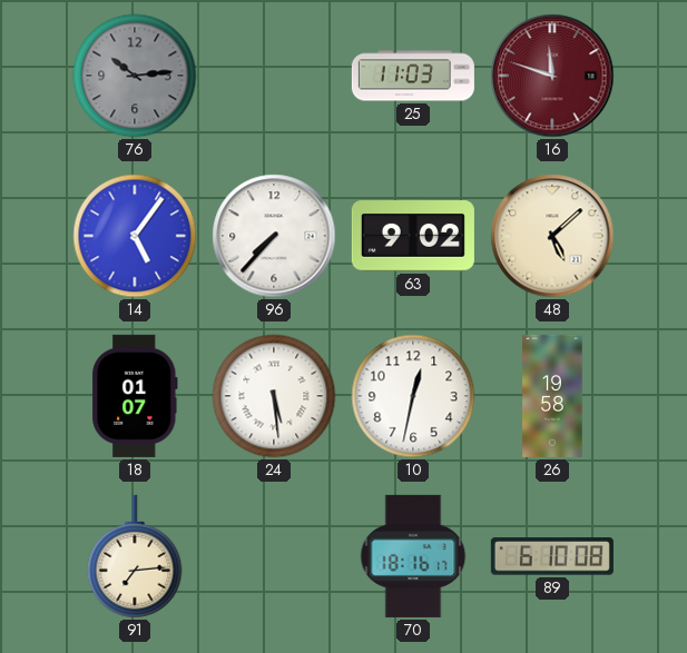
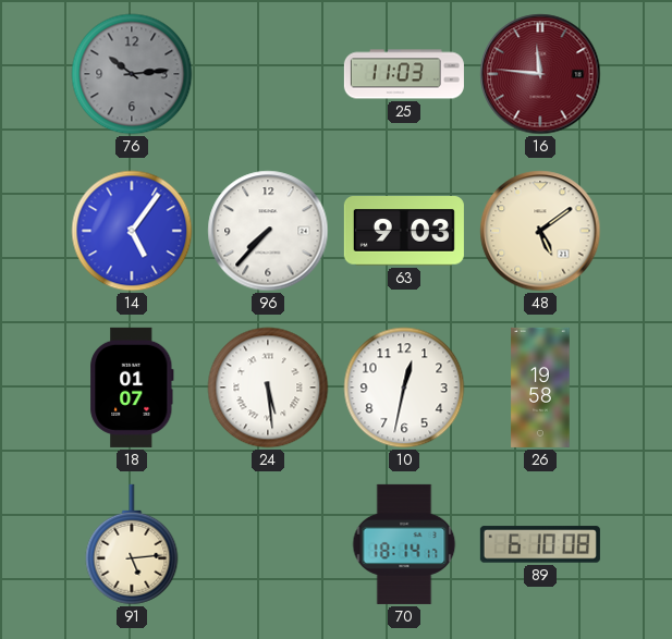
16: 11:48 -> 11:46 (540, 74)
63: 9:02 -> 9:03 (404, 231)
48: 5:08 -> 5:09 (540, 231)
91: 7:14 -> 5:14 (132, 544)
70: 18:16 -> 18:14 (404, 544)
